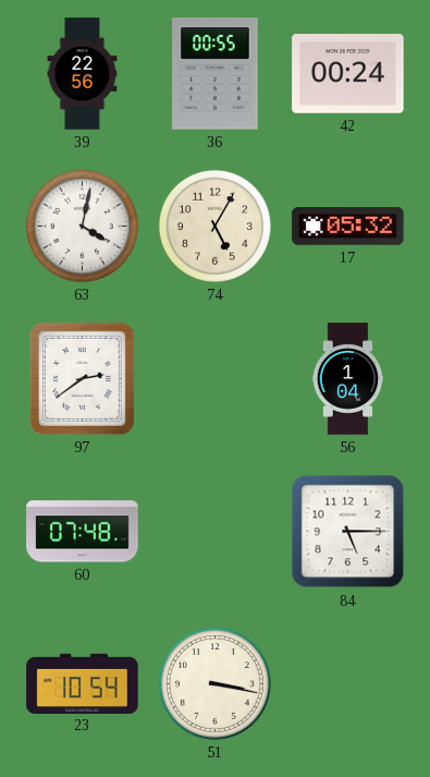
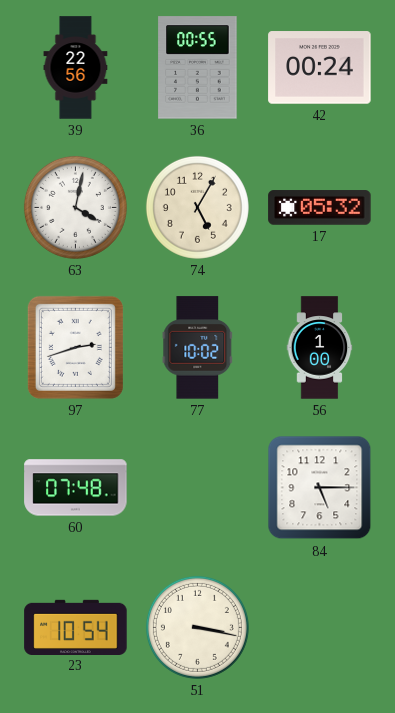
97: 2:39 -> 2:42 (75, 347)
77: none -> 10:02 (198, 348)
56: 1:04 -> 1:00 (320, 348)
